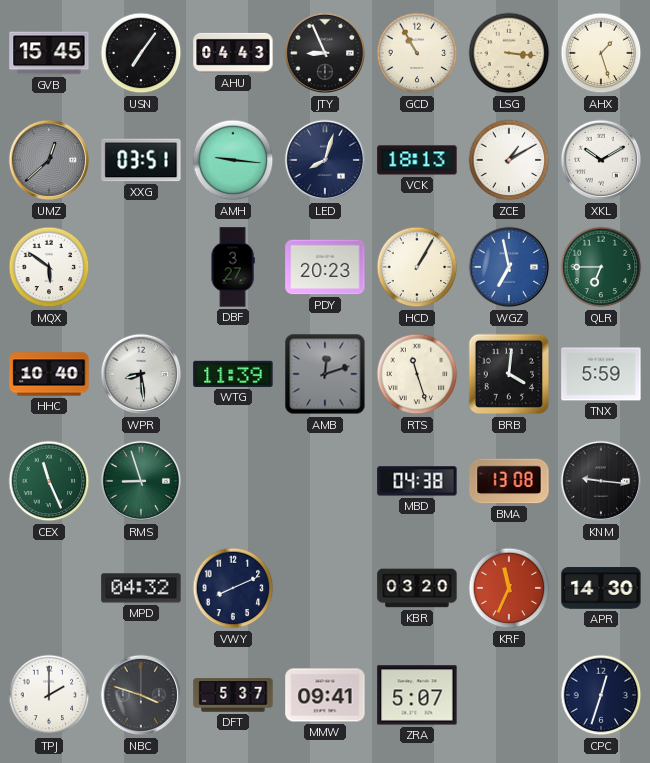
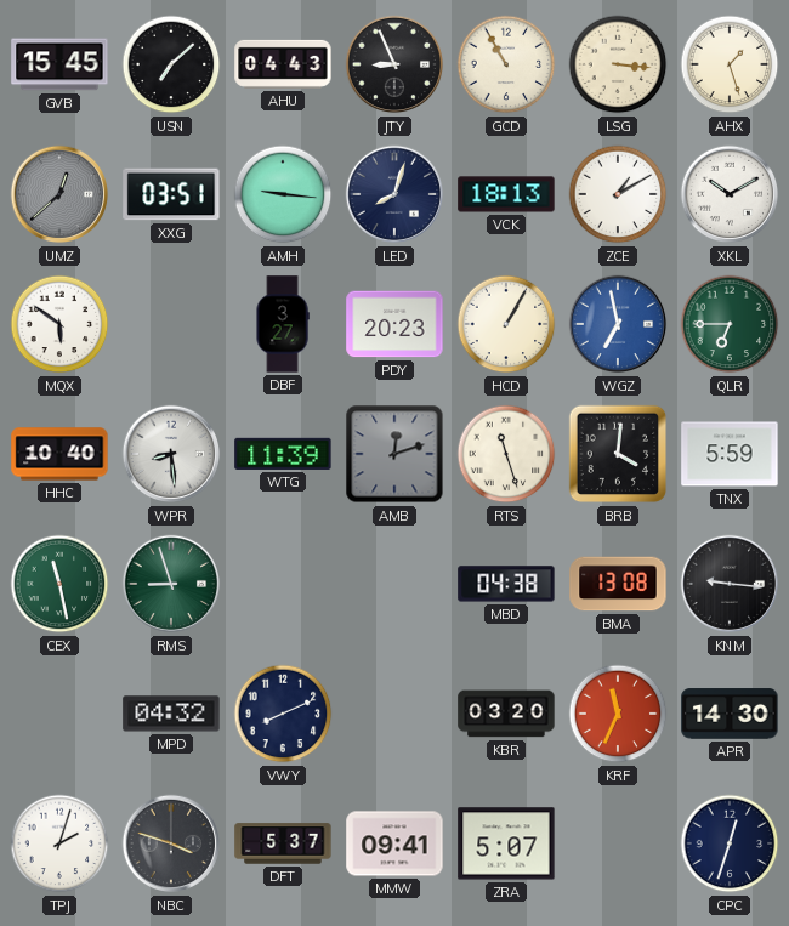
USN: 7:06 -> 7:08 (171, 64)
CEX: 11:26 -> 11:28 (59, 584)
TPJ: 2:00 -> 2:03 (59, 843)
